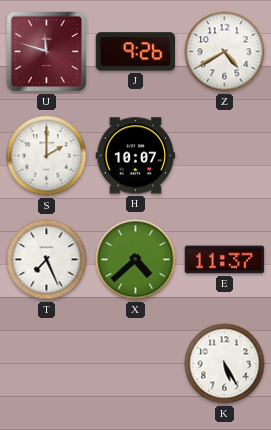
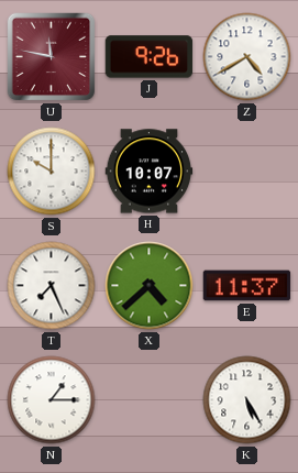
U: 11:48 -> 11:47 (52, 57)
S: 2:00 -> 10:00 (52, 172)
N: none -> 1:15 (52, 400)
